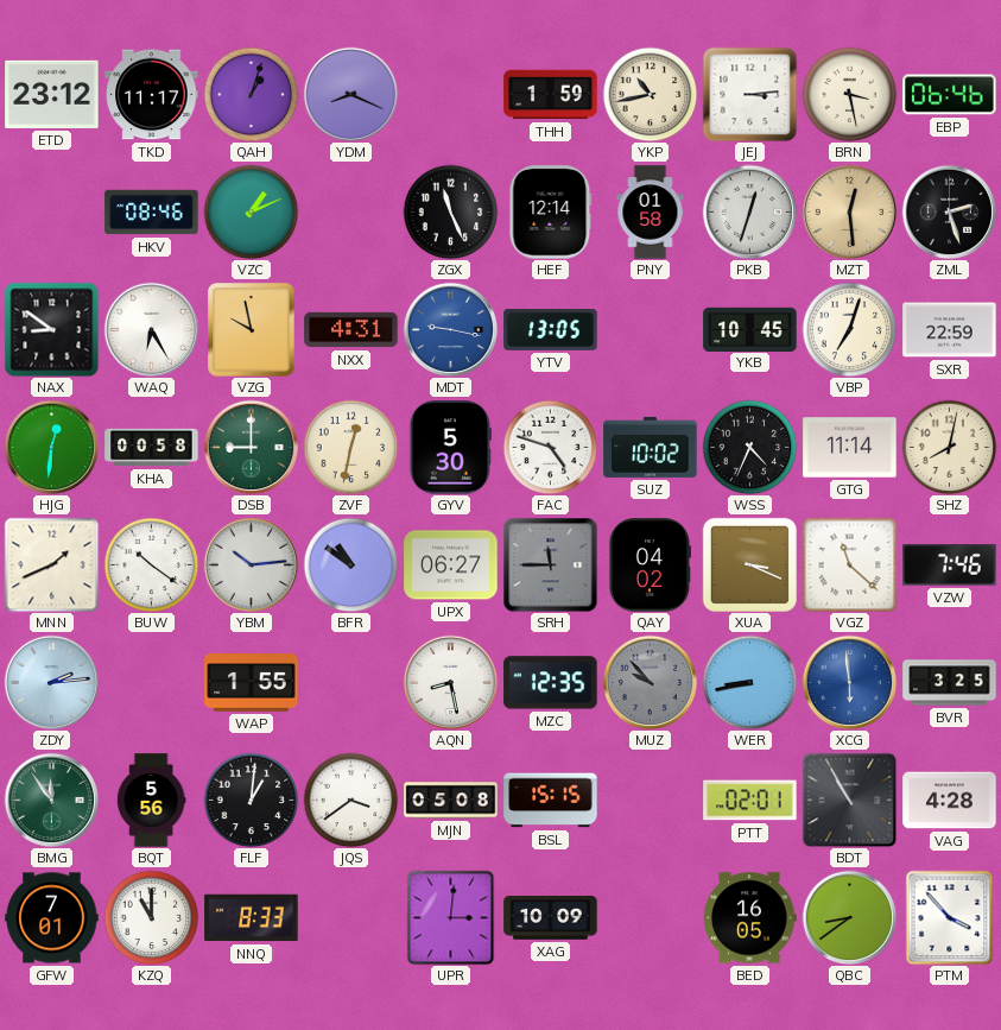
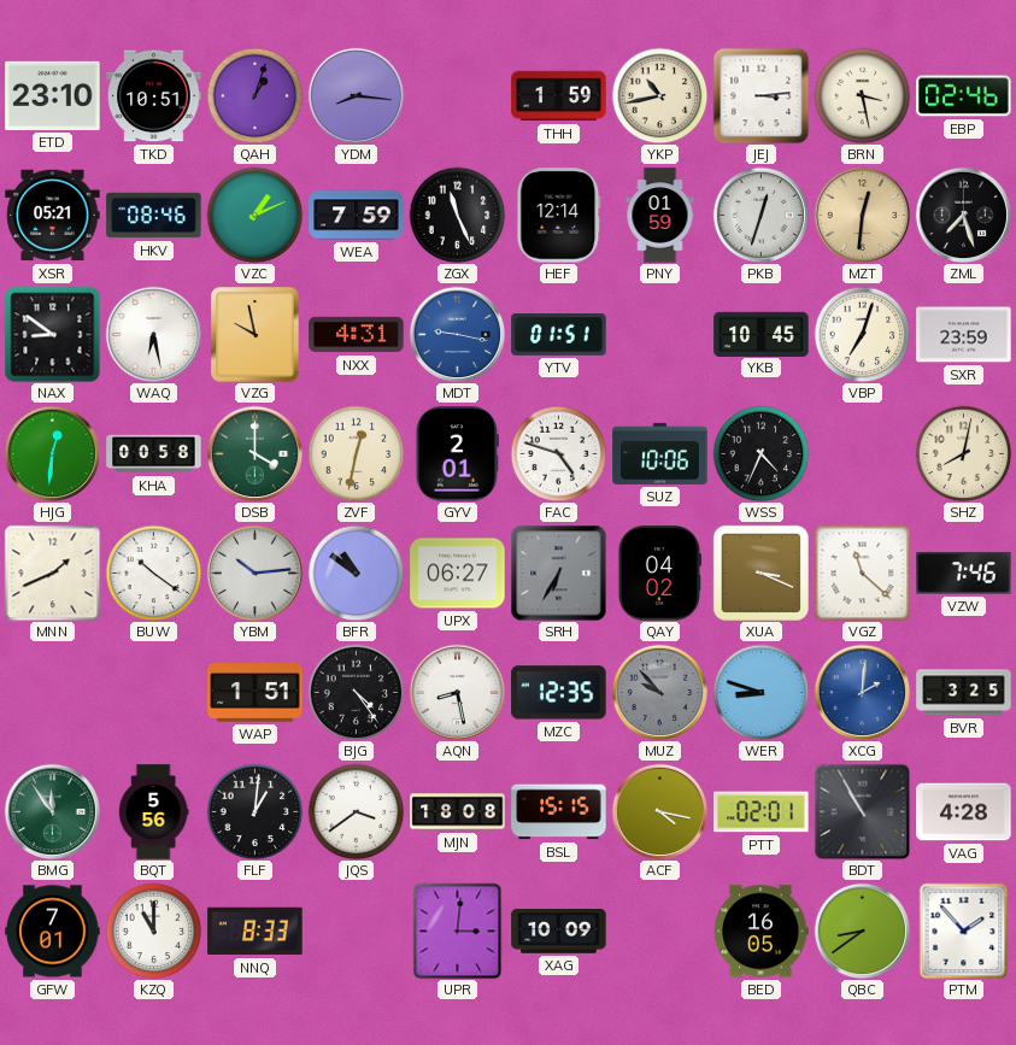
ETD: 23:12 -> 23:10 (53, 95)
TKD: 11:17 -> 10:51 (154, 96)
YDM: 8:19 -> 8:16 (356, 95)
EBP: 06:46 -> 02:46 (964, 96)
XSR: none -> 05:21 (53, 216)
WEA: none -> 7:59 (357, 216)
PNY: 01:58 -> 01:59 (660, 216)
MZT: 12:29 -> 12:31 (862, 215)
ZML: 2:27 -> 7:27 (963, 215)
WAQ: 6:25 -> 6:28 (153, 334)
YTV: 13:05 -> 01:51 (559, 335)
SXR: 22:59 -> 23:59 (964, 335)
DSB: 9:00 -> 4:00 (254, 453)
GYV: 5:30 -> 2:01 (457, 454)
SUZ: 10:02 -> 10:06 (660, 453)
GTG: 11:14 -> none (850, 448)
SRH: 11:45 -> 6:35 (558, 573)
ZDY: 2:14 -> none (51, 682)
WAP: 1:55 -> 1:51 (256, 693)
BJG: none -> 4:24 (356, 692)
WER: 8:43 -> 8:48 (760, 692)
XCG: 5:59 -> 2:01 (862, 692)
MJN: 05:08 -> 18:08 (458, 812)
ACF: none -> 4:17 (659, 811)
PTM: 3:53 -> 1:53 (964, 930)
